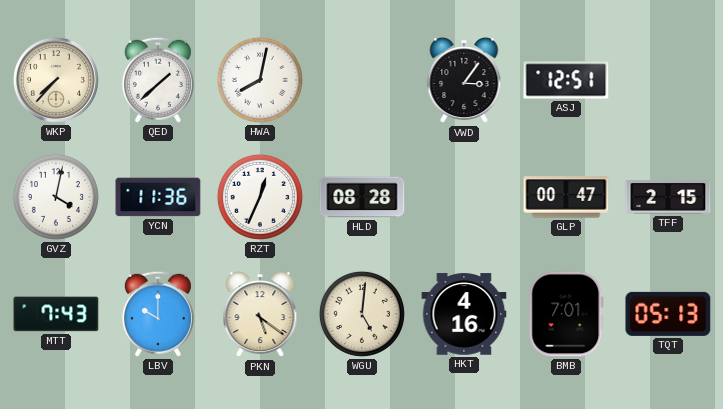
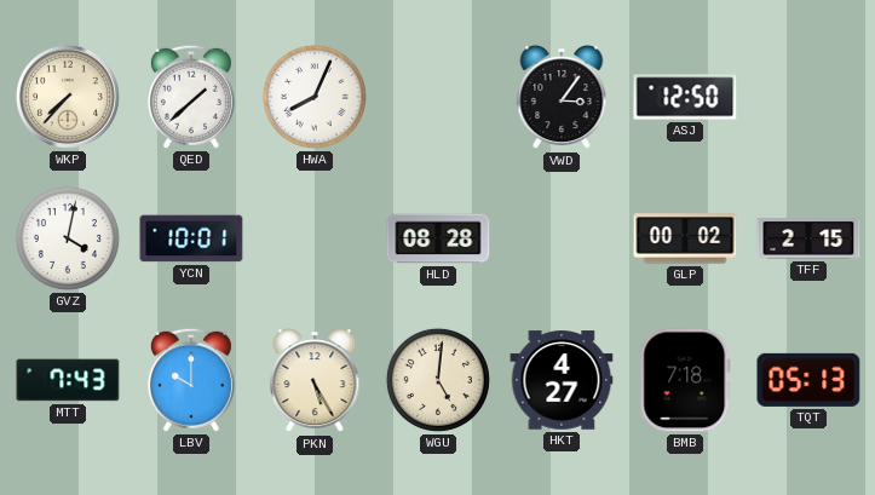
HWA: 8:02 -> 8:04 (315, 97)
ASJ: 12:51 -> 12:50 (685, 97)
YCN: 11:36 -> 10:01 (191, 238)
RZT: 12:34 -> none (260, 197)
GLP: 00:47 -> 00:02 (685, 238)
PKN: 5:21 -> 5:25 (315, 381)
HKT: 4:16 -> 4:27 (562, 380)
BMB: 7:01 -> 7:18 (685, 380)
